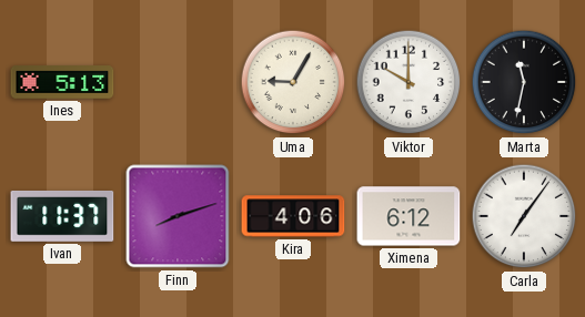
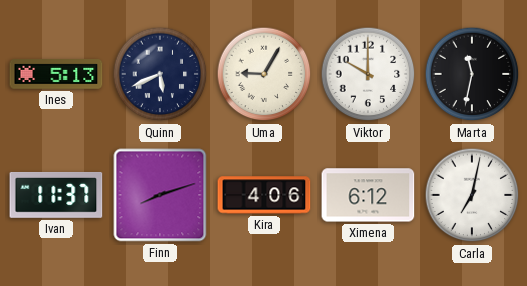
Quinn: none -> 5:41 (160, 74)
Carla: 7:06 -> 7:02 (472, 195)
